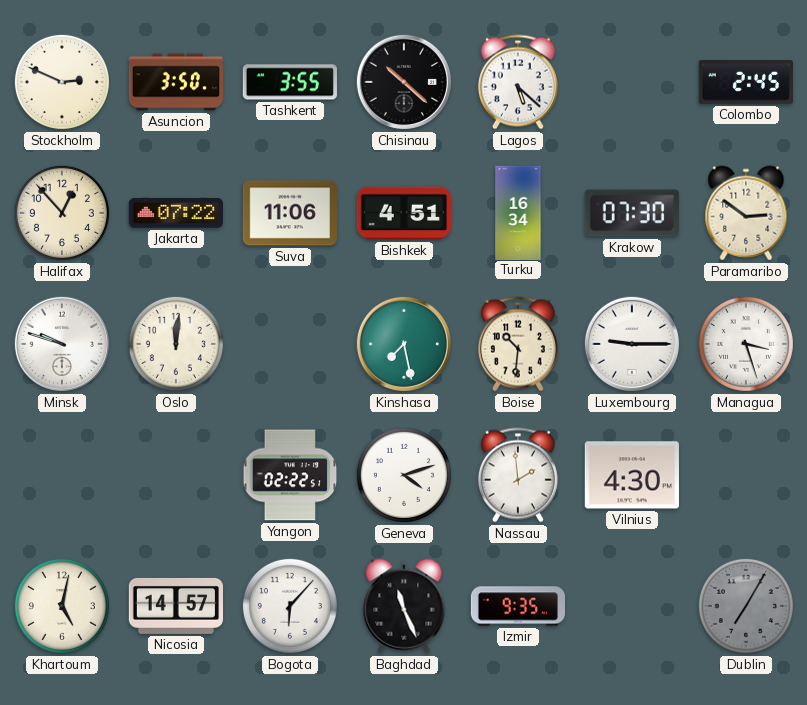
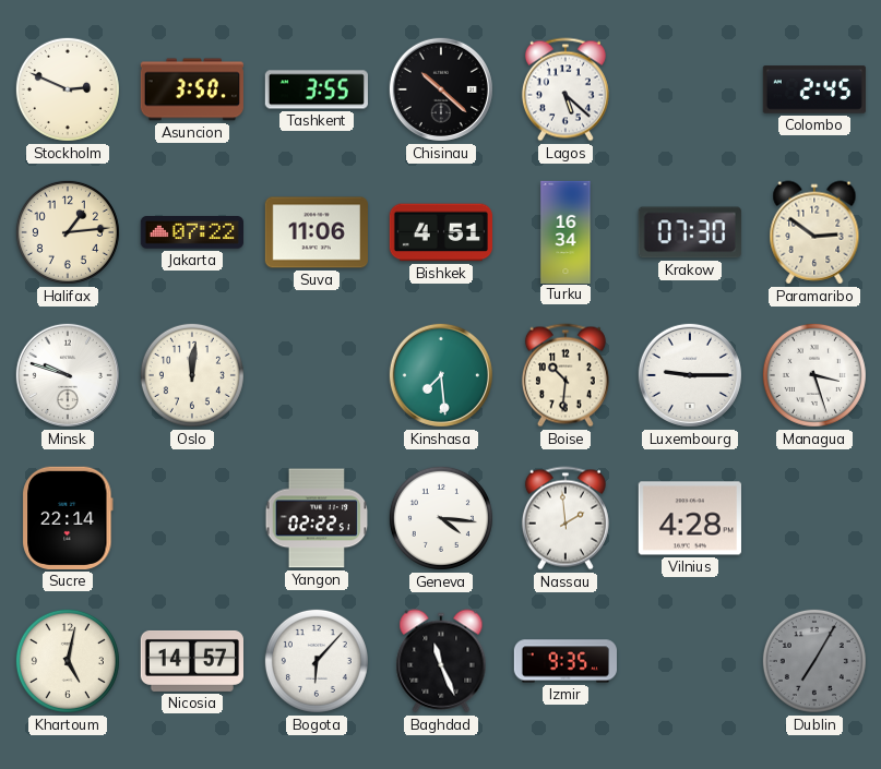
Halifax: 12:53 -> 1:14 (68, 232)
Kinshasa: 7:28 -> 7:29 (441, 375)
Sucre: none -> 22:14 (68, 518)
Geneva: 4:12 -> 4:16 (441, 518)
Vilnius: 4:30 -> 4:28 (690, 518)
